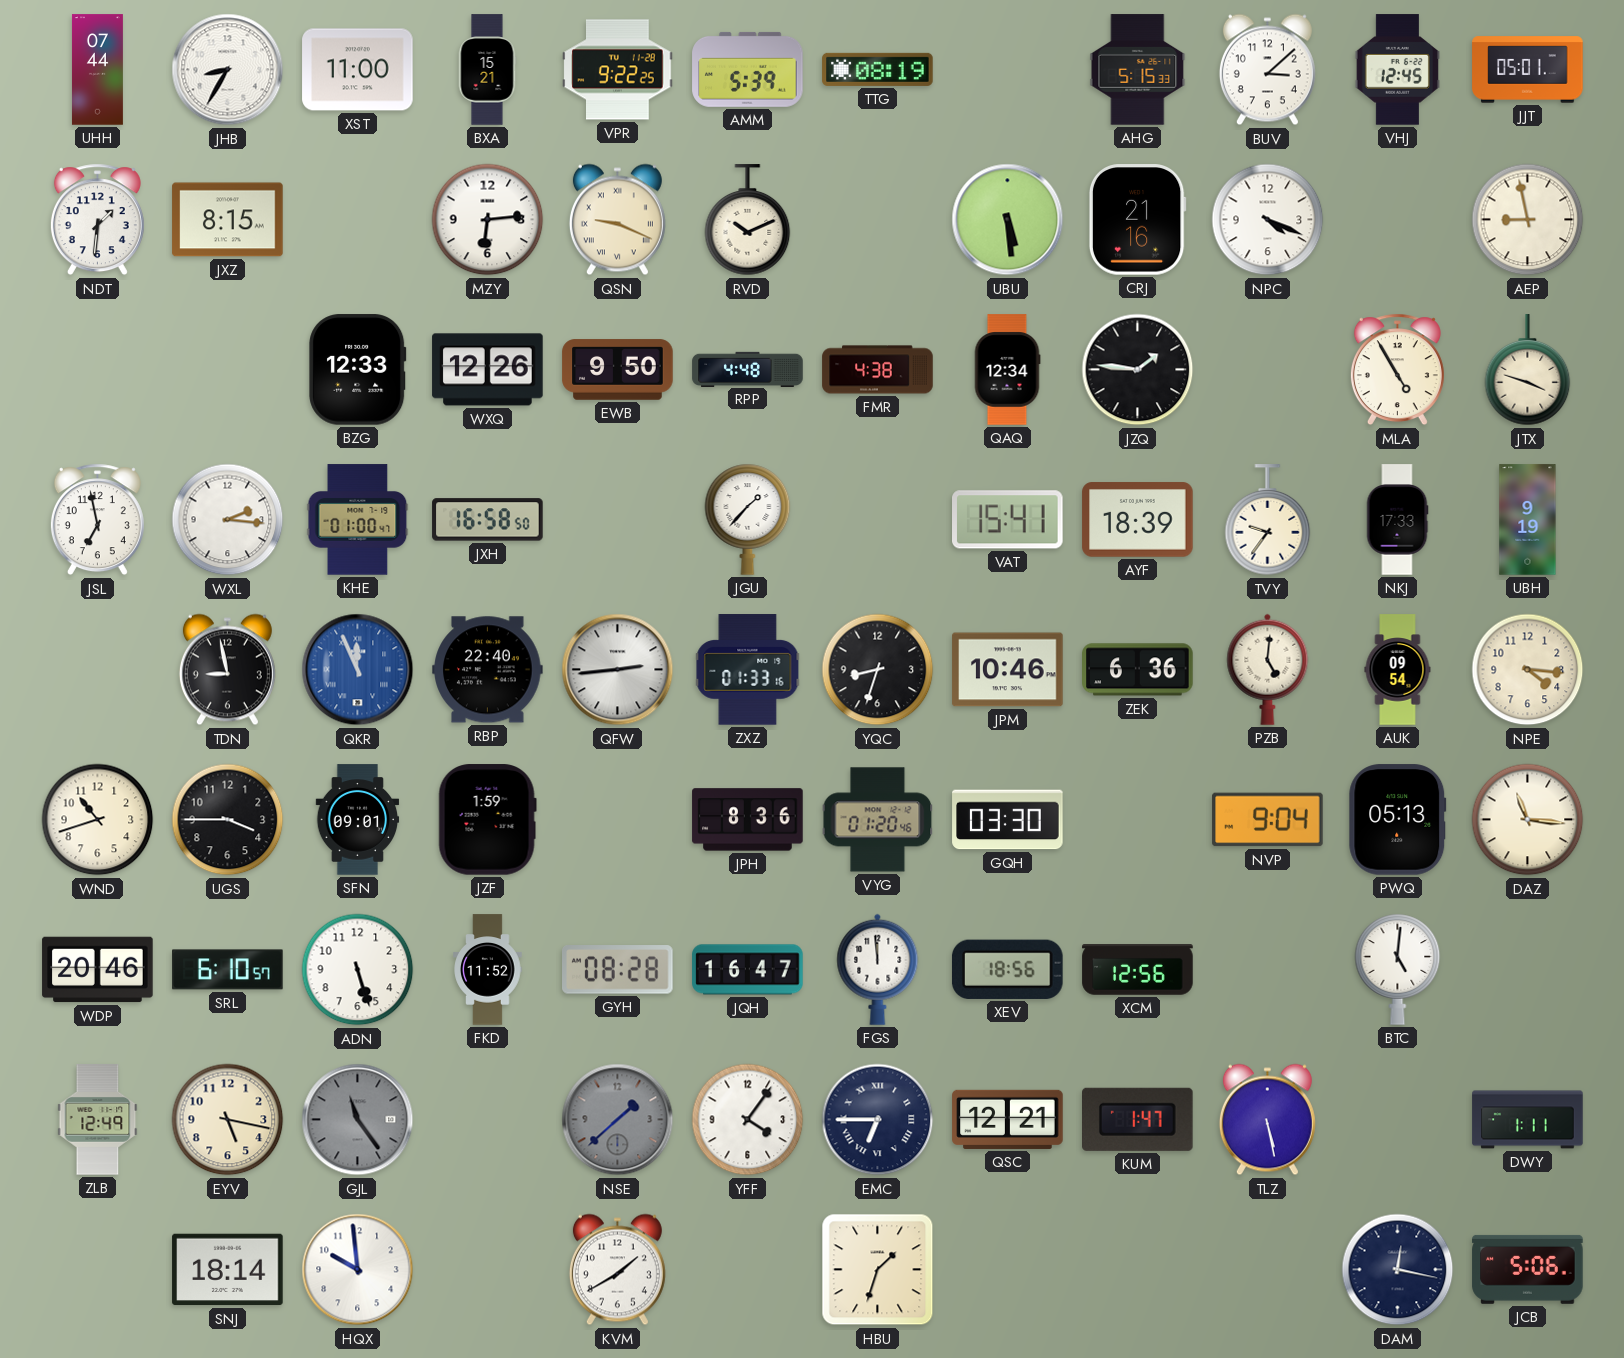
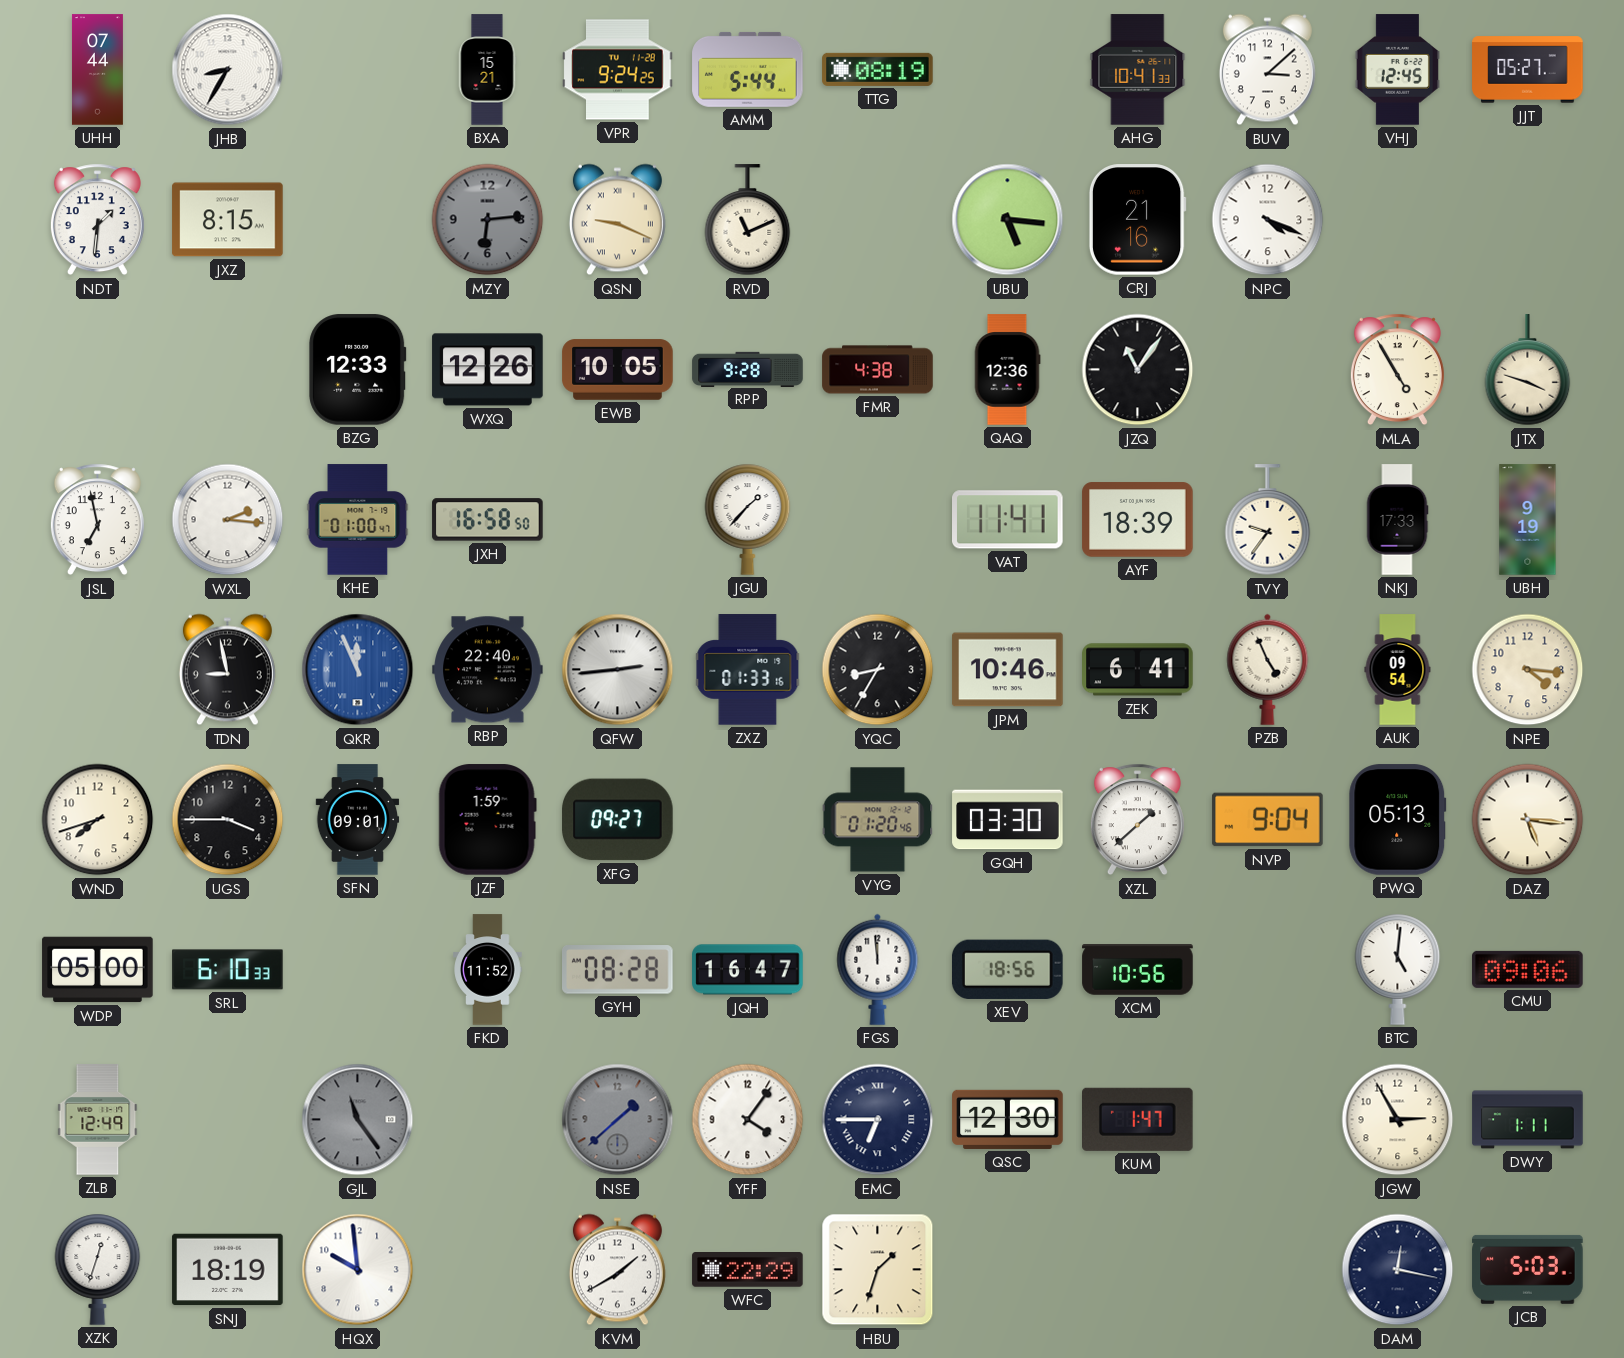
XST: 11:00 -> none (358, 70)
VPR: 9:22 -> 9:24 (618, 70)
AMM: 5:39 -> 5:44 (748, 69)
AHG: 5:15 -> 10:41 (1138, 70)
JJT: 05:01 -> 05:27 (1528, 70)
MZY dial: white -> grey (488, 220)
RVD: 10:11 -> 11:11 (748, 220)
UBU: 5:29 -> 5:16 (1008, 220)
AEP: 8:58 -> none (1528, 220)
EWB: 9:50 -> 10:05 (618, 370)
RPP: 4:48 -> 9:28 (748, 369)
QAQ: 12:34 -> 12:36 (1007, 370)
JZQ: 1:46 -> 11:06 (1138, 370)
VAT: 15:41 -> 11:41 (1008, 520)
YQC: 8:33 -> 8:35 (878, 670)
ZEK: 6:36 -> 6:41 (1138, 670)
PZB: 5:01 -> 4:56 (1268, 669)
WND: 10:42 -> 7:42 (98, 820)
XFG: none -> 09:27 (618, 820)
JPH: 8:36 -> none (748, 820)
XZL: none -> 1:38 (1137, 820)
DAZ: 11:16 -> 5:16 (1528, 820)
WDP: 20:46 -> 05:00 (98, 970)
SRL: 6:10:57 -> 6:10:33 (228, 970)
ADN: 5:27 -> none (358, 970)
XCM: 12:56 -> 10:56 (1138, 970)
CMU: none -> 09:06 (1528, 969)
EYV: 5:17 -> none (228, 1120)
QSC: 12:21 -> 12:30 (1008, 1119)
TLZ: 5:28 -> none (1267, 1120)
JGW: none -> 2:55 (1398, 1120)
XZK: none -> 12:33 (98, 1269)
SNJ: 18:14 -> 18:19 (228, 1270)
WFC: none -> 22:29 (748, 1270)
JCB: 5:06 -> 5:03 (1528, 1269)
